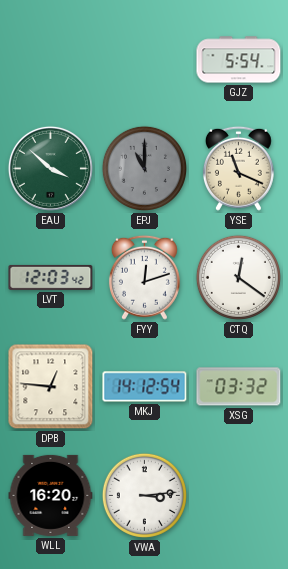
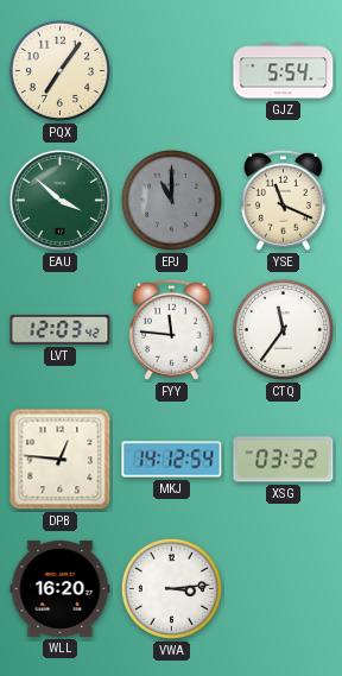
PQX: none -> 7:06 (59, 70)
FYY: 12:12 -> 11:46 (171, 329)
CTQ: 12:21 -> 11:36 (283, 329)
